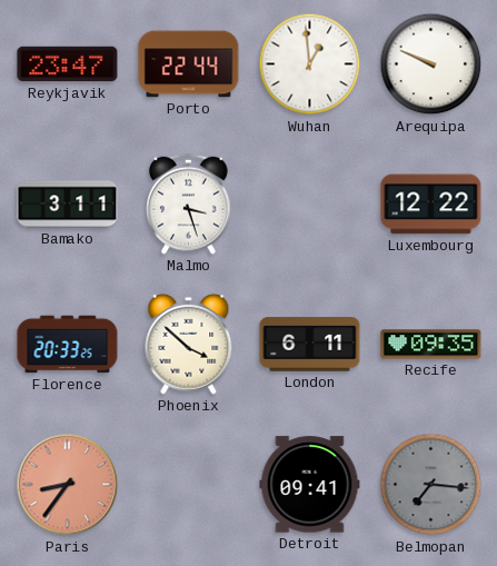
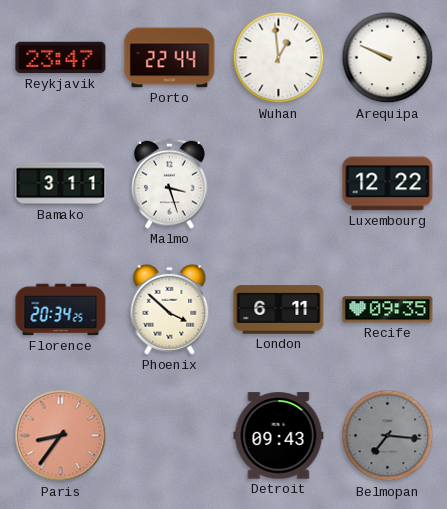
Florence: 20:33 -> 20:34 (61, 310)
Detroit: 09:41 -> 09:43 (279, 436)
